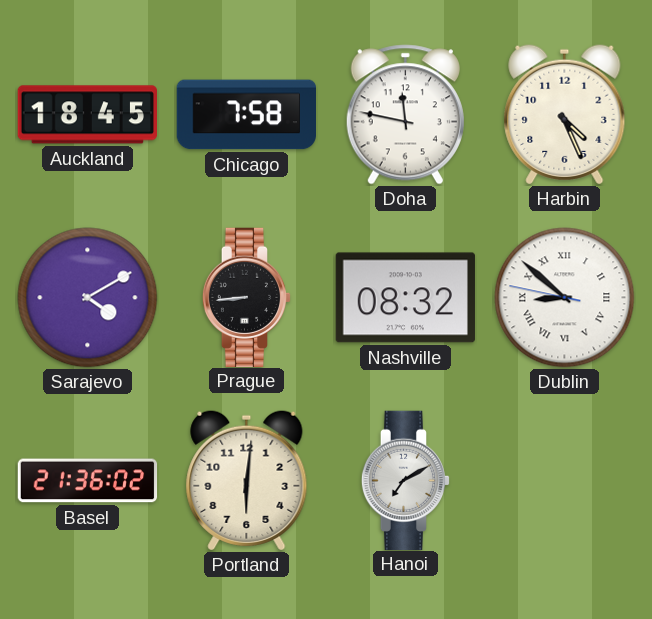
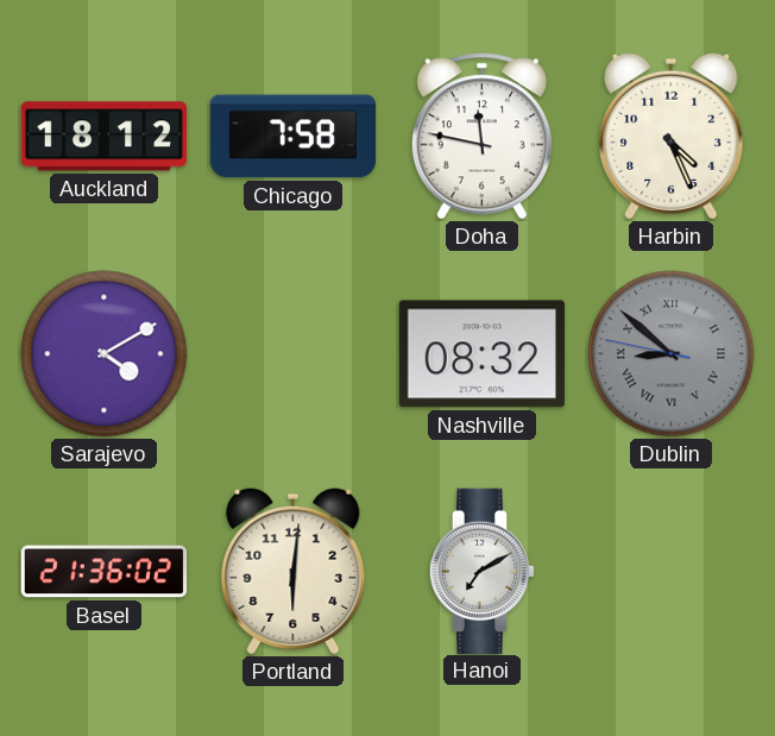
Auckland: 18:45 -> 18:12 (103, 137)
Prague: 8:44 -> none (247, 297)
Dublin dial: white -> grey (672, 354)
